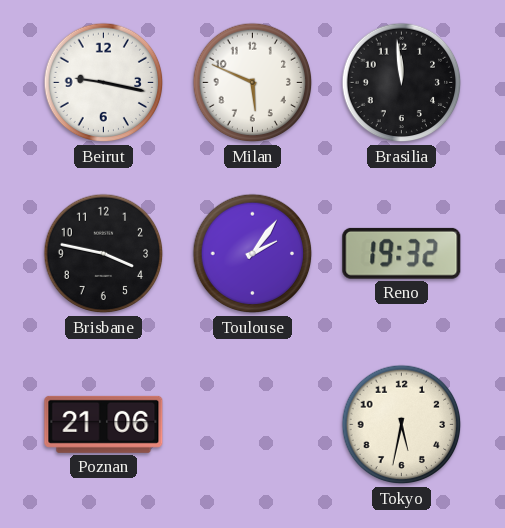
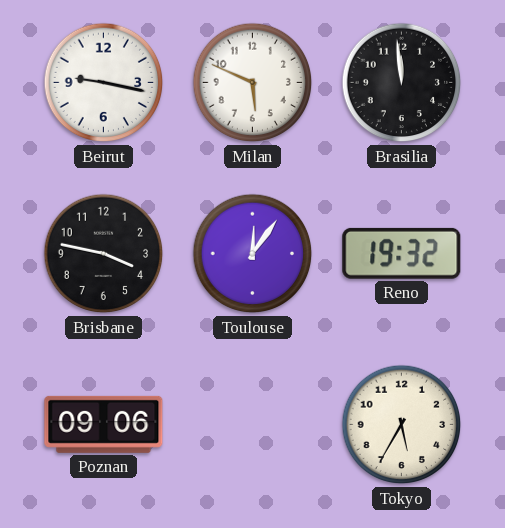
Toulouse: 2:06 -> 12:06 (253, 254)
Poznan: 21:06 -> 09:06 (104, 424)
Tokyo: 5:32 -> 5:35 (402, 425)
